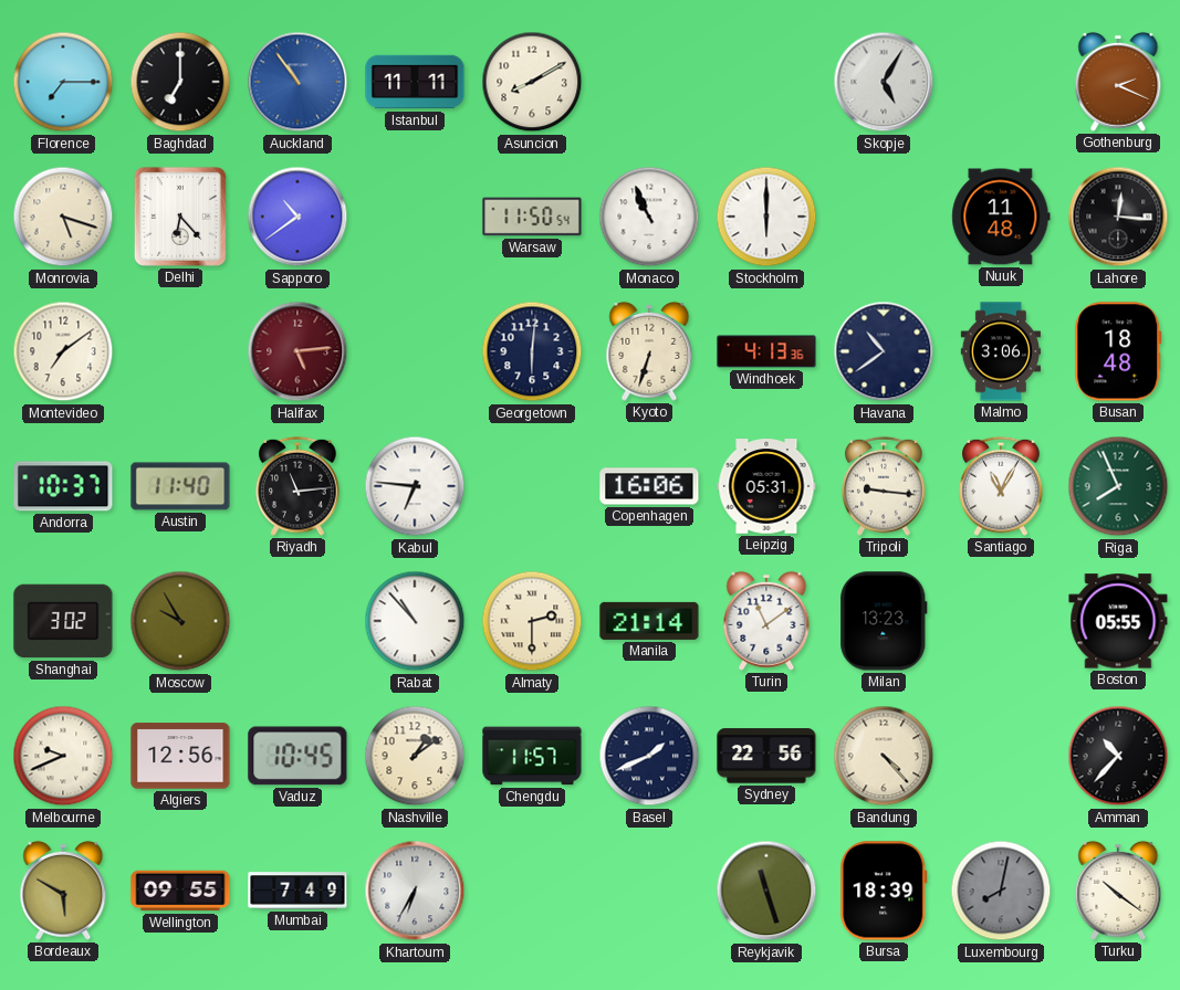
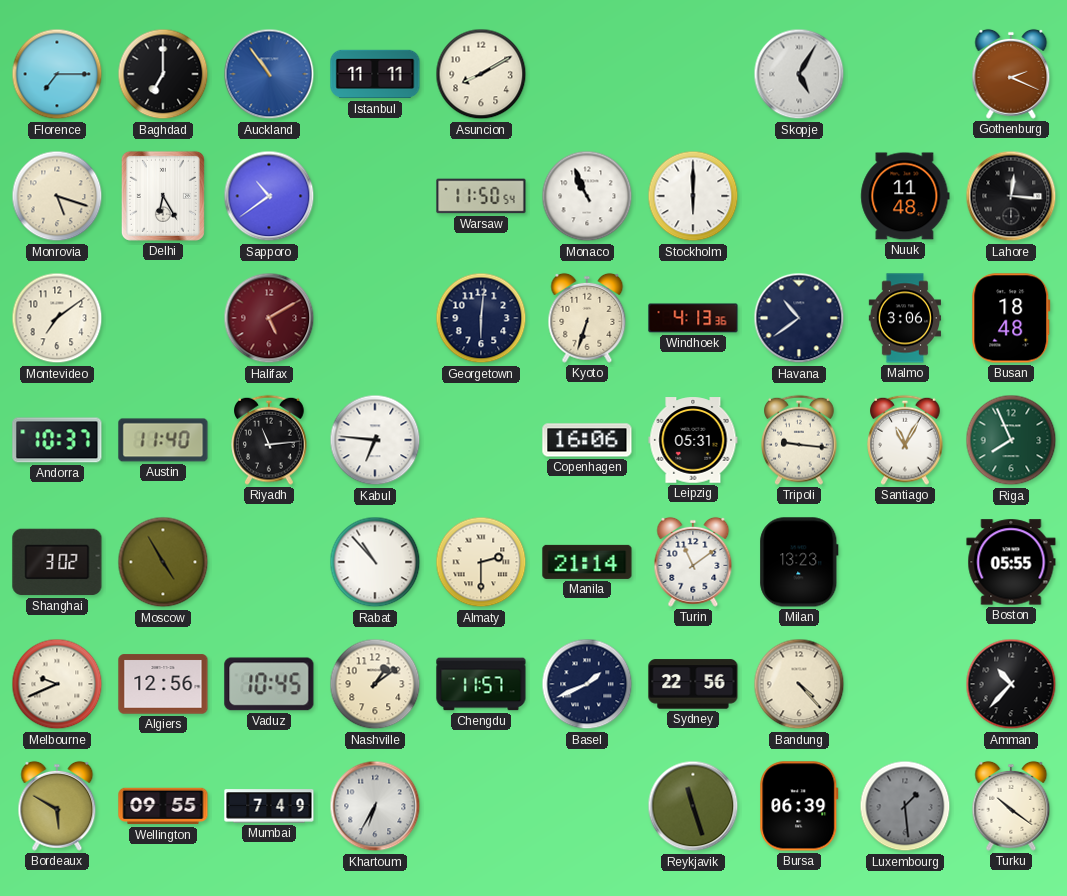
Delhi: 6:23 -> 6:25 (163, 196)
Halifax: 5:14 -> 5:10 (269, 318)
Moscow: 9:55 -> 4:55 (163, 562)
Bursa: 18:39 -> 06:39 (799, 806)
Luxembourg: 8:02 -> 1:29 (905, 806)
